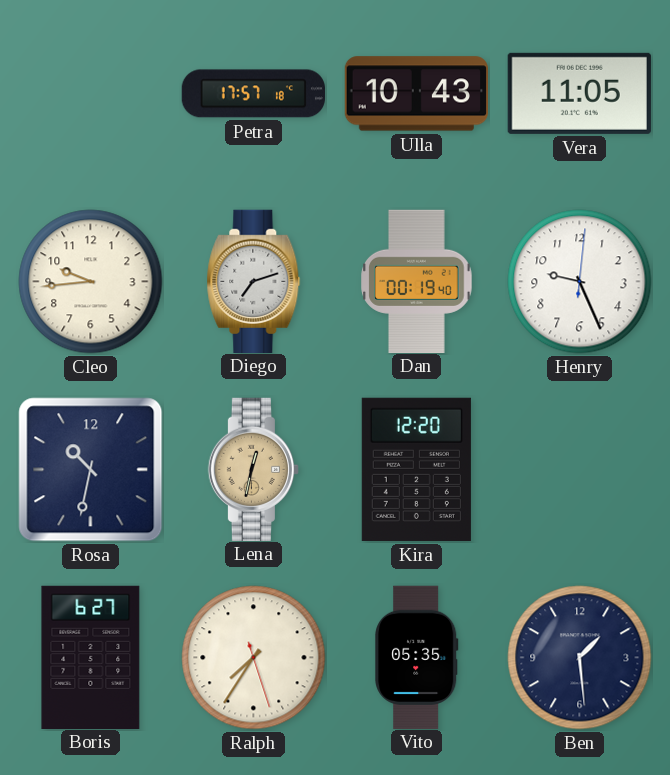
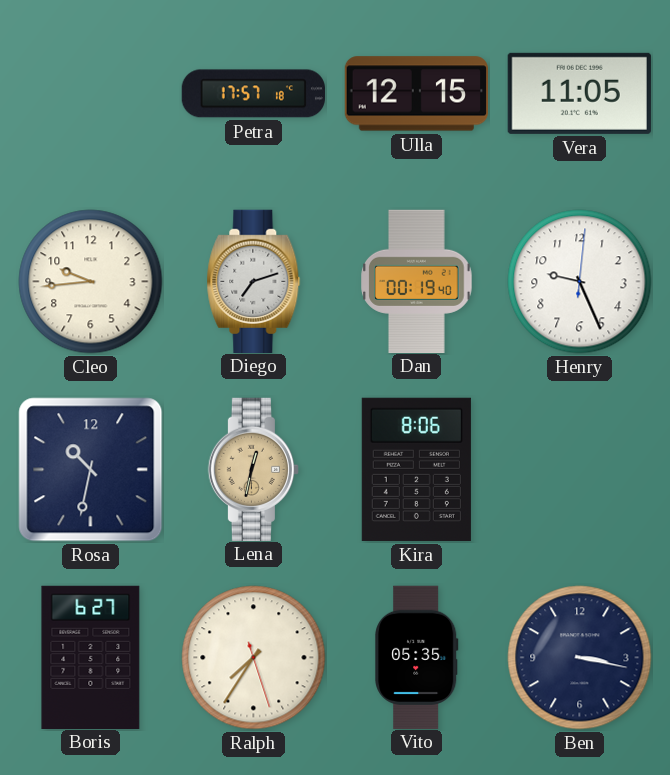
Ulla: 10:43 -> 12:15 (416, 94)
Kira: 12:20 -> 8:06 (416, 469)
Ben: 1:29 -> 3:17 (580, 658)
